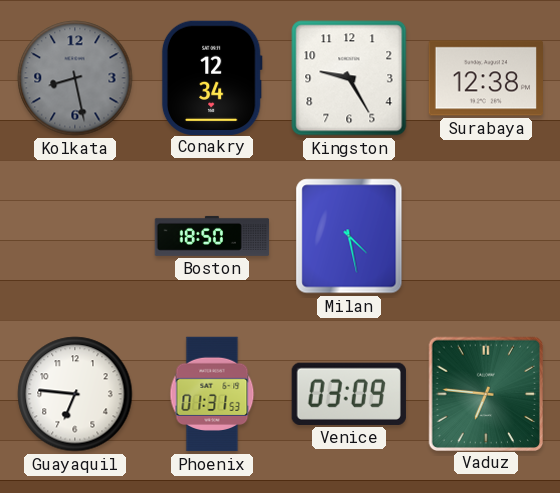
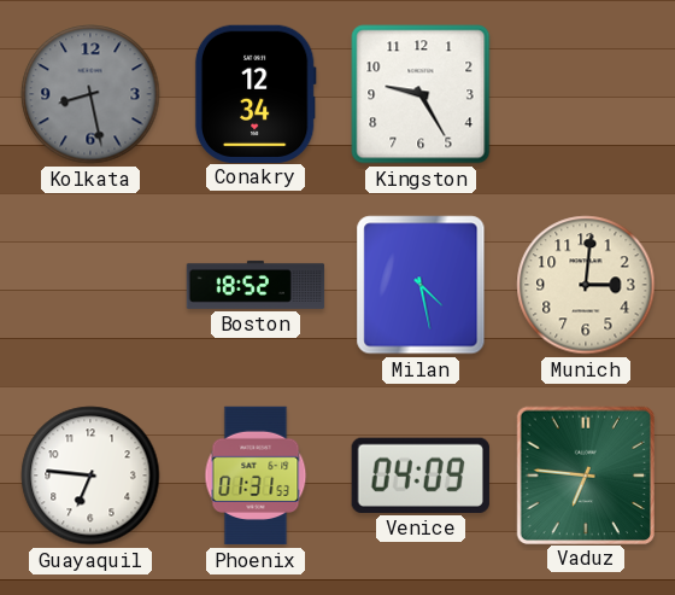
Surabaya: 12:38 -> none (485, 78)
Boston: 18:50 -> 18:52 (256, 285)
Munich: none -> 3:01 (586, 285)
Venice: 03:09 -> 04:09 (421, 476)
